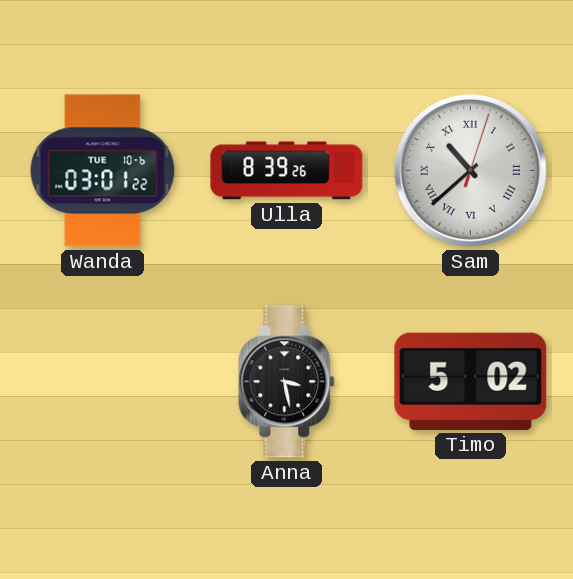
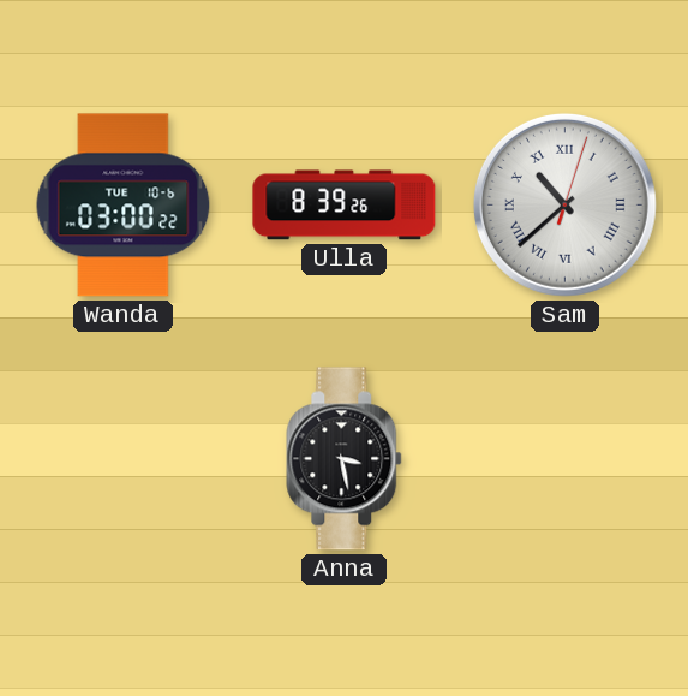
Wanda: 03:01 -> 03:00 (124, 206)
Timo: 5:02 -> none (471, 381)
